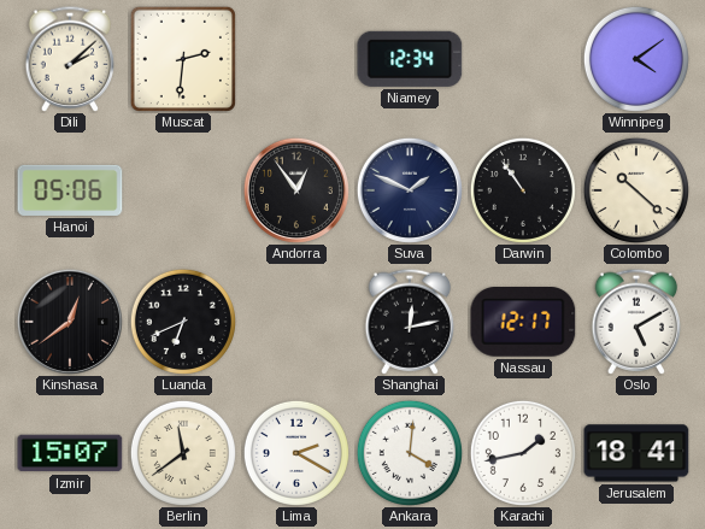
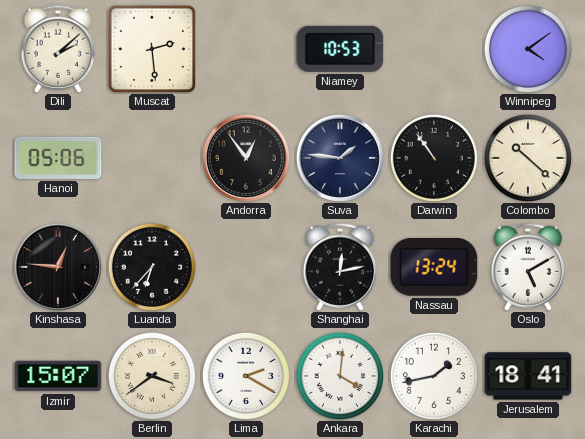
Muscat: 2:31 -> 2:29 (152, 49)
Niamey: 12:34 -> 10:53 (340, 49)
Suva: 1:49 -> 1:46 (340, 158)
Kinshasa: 12:39 -> 12:46 (58, 267)
Luanda: 6:41 -> 6:37 (152, 267)
Nassau: 12:17 -> 13:24 (434, 268)
Berlin: 11:39 -> 3:39 (152, 376)
